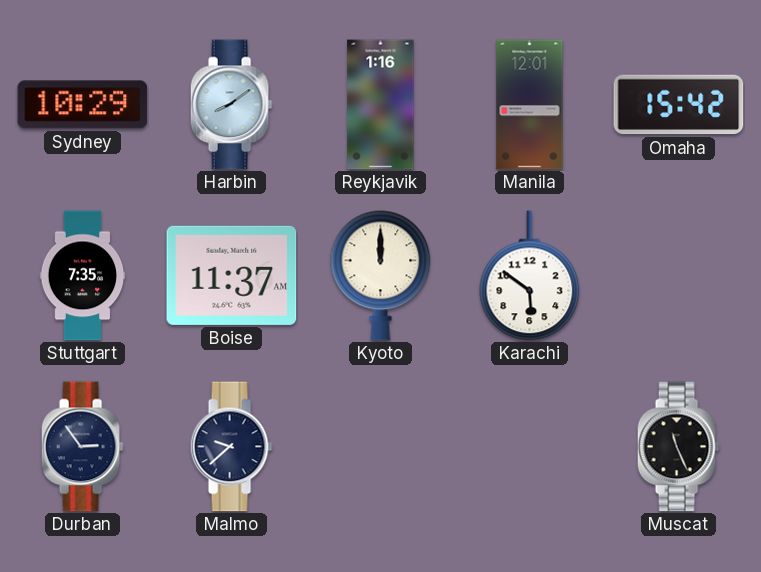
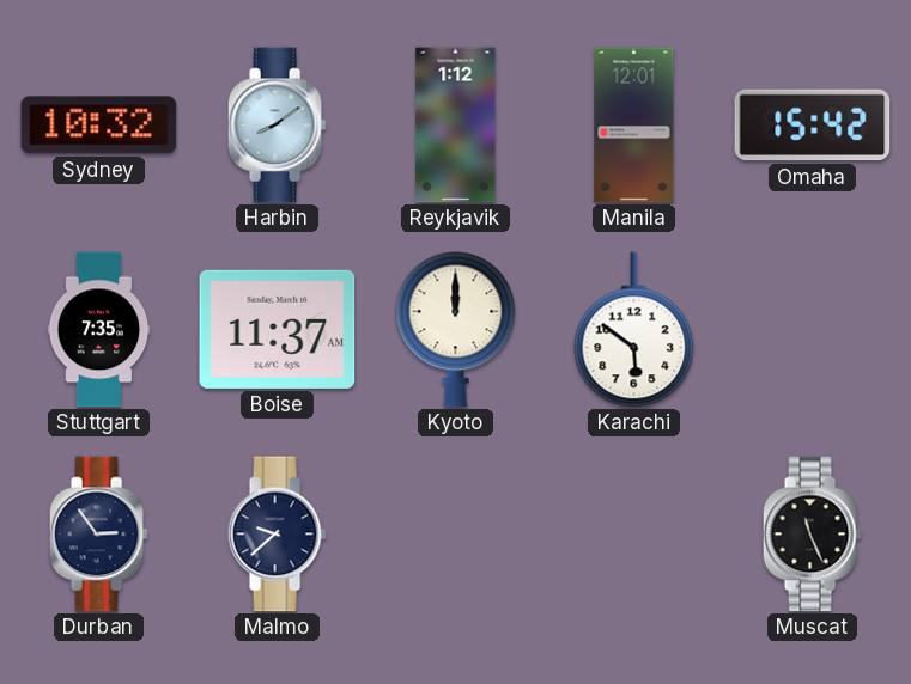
Sydney: 10:29 -> 10:32 (99, 126)
Reykjavik: 1:16 -> 1:12 (456, 126)
